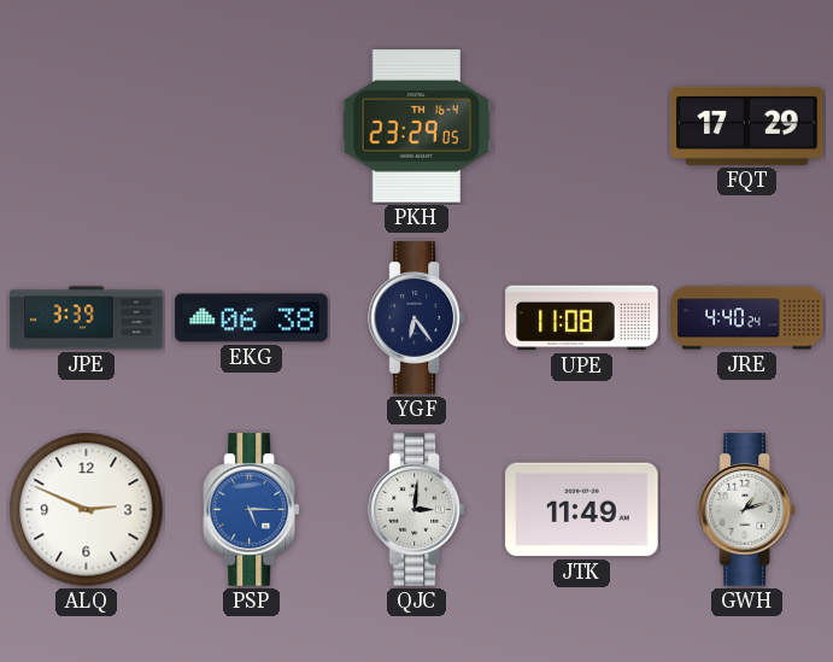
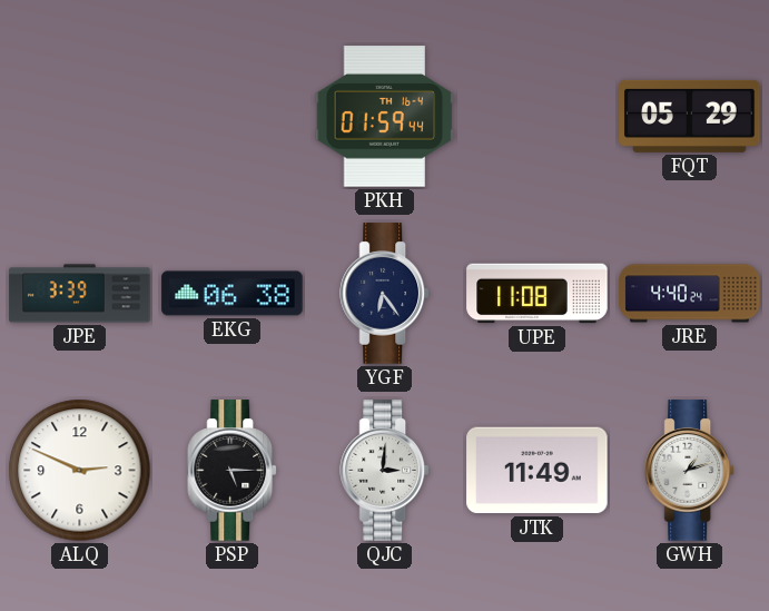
PKH: 23:29 -> 01:59 (385, 117)
FQT: 17:29 -> 05:29 (690, 116)
PSP dial: blue -> black (231, 471)
